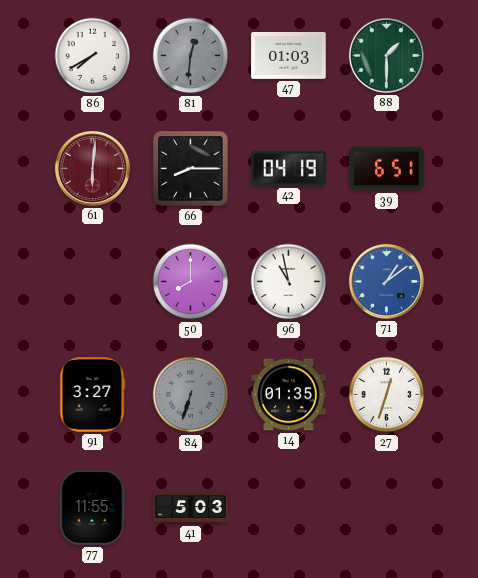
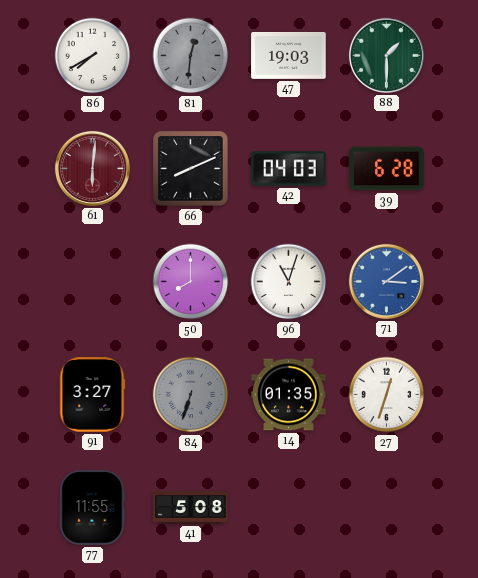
47: 01:03 -> 19:03 (289, 56)
66: 8:15 -> 8:11 (191, 169)
42: 04:19 -> 04:03 (289, 169)
39: 6:51 -> 6:28 (387, 169)
96: 10:58 -> 11:03 (289, 282)
71: 1:09 -> 3:09 (386, 281)
41: 5:03 -> 5:08 (191, 508)
